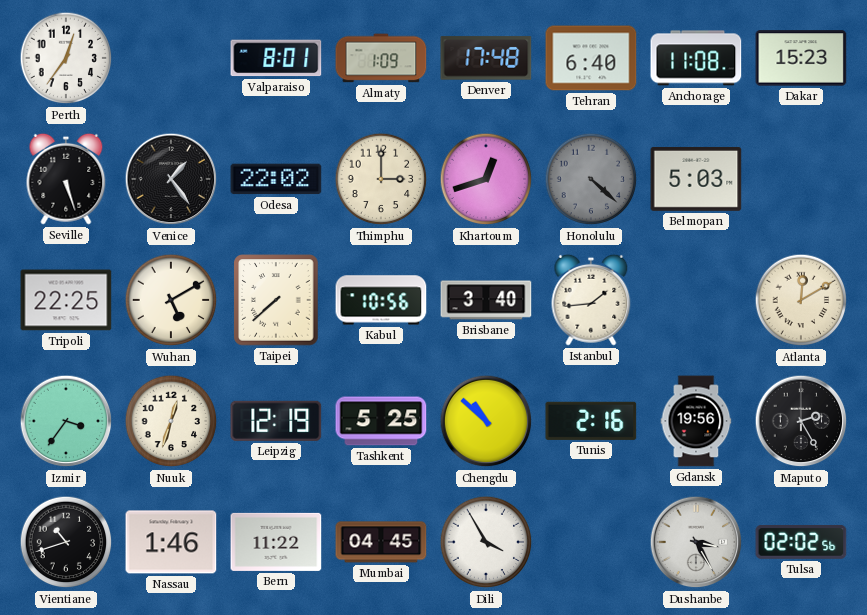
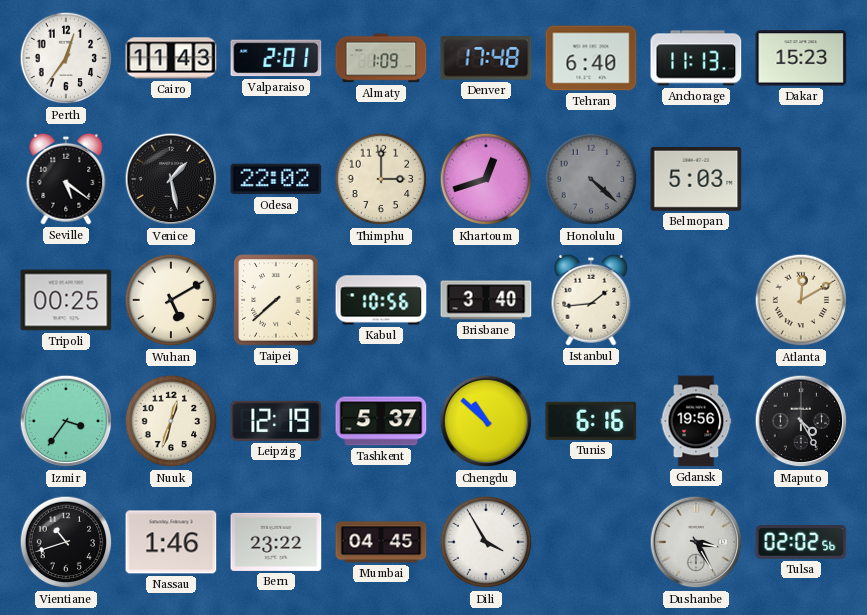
Cairo: none -> 11:43 (171, 58)
Valparaiso: 8:01 -> 2:01 (276, 58)
Anchorage: 11:08 -> 11:13 (696, 58)
Seville: 5:27 -> 5:21 (66, 179)
Venice: 1:24 -> 1:28 (171, 179)
Tripoli: 22:25 -> 00:25 (66, 300)
Tashkent: 5:25 -> 5:37 (381, 421)
Tunis: 2:16 -> 6:16 (591, 421)
Maputo: 2:25 -> 4:25 (801, 421)
Bern: 11:22 -> 23:22 (276, 542)
